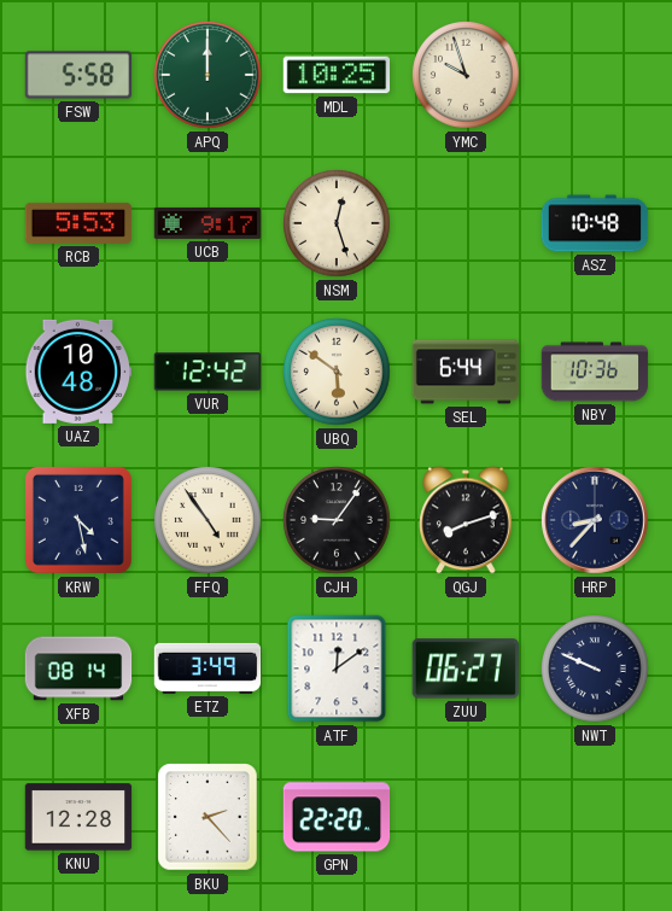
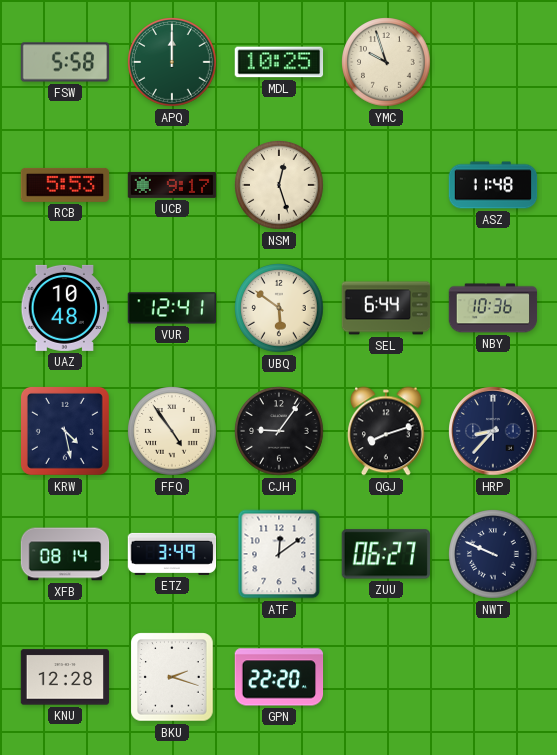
ASZ: 10:48 -> 11:48 (493, 185)
VUR: 12:42 -> 12:41 (172, 308)
BKU: 2:23 -> 2:18 (172, 677)
